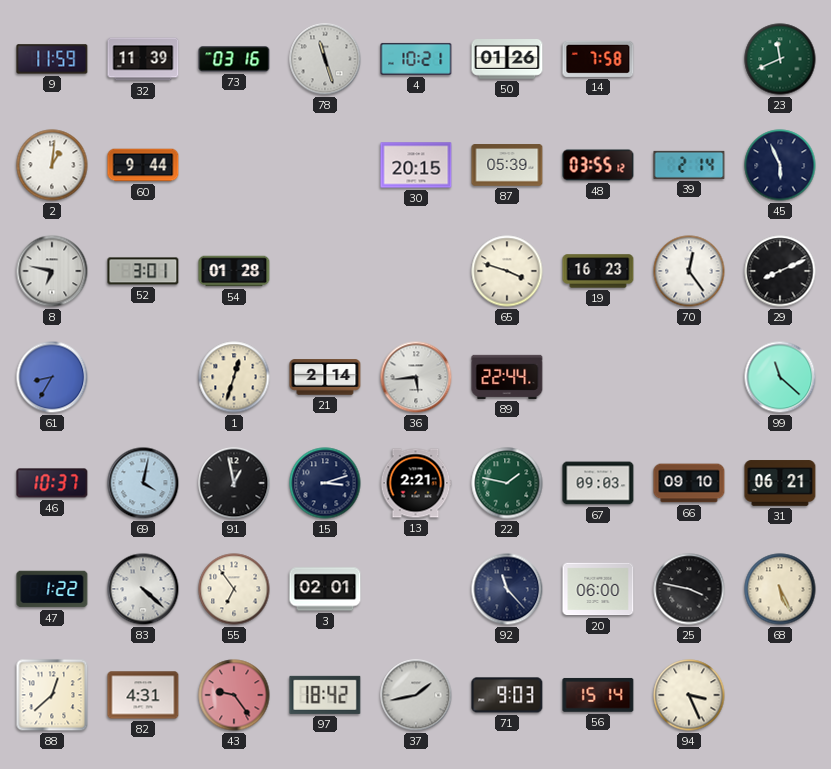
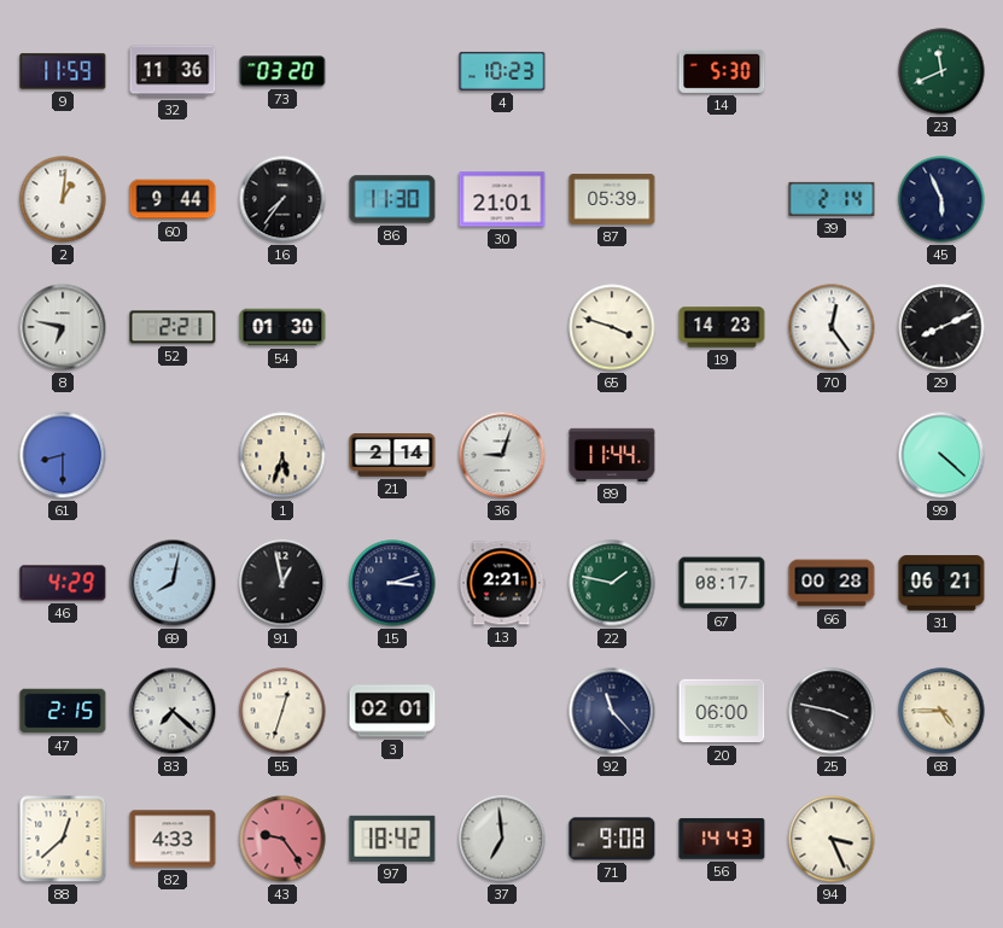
32: 11:39 -> 11:36 (173, 71)
73: 03:16 -> 03:20 (282, 71)
78: 11:27 -> none (325, 59)
4: 10:21 -> 10:23 (502, 71)
50: 01:26 -> none (507, 60)
14: 7:58 -> 5:30 (722, 71)
16: none -> 7:36 (282, 199)
86: none -> 11:30 (392, 199)
30: 20:15 -> 21:01 (502, 199)
48: 03:55 -> none (598, 165)
52: 3:01 -> 2:21 (173, 327)
54: 01:28 -> 01:30 (282, 327)
19: 16:23 -> 14:23 (722, 327)
61: 8:35 -> 8:30 (63, 455)
1: 12:33 -> 5:33 (282, 455)
36: 5:44 -> 9:03 (502, 455)
89: 22:44 -> 11:44 (612, 455)
99: 11:22 -> 4:22 (941, 455)
46: 10:37 -> 4:29 (63, 583)
69: 4:02 -> 8:02 (173, 583)
67: 09:03 -> 08:17 (722, 583)
66: 09:10 -> 00:28 (832, 583)
47: 1:22 -> 2:15 (63, 711)
83: 4:22 -> 7:22 (173, 711)
55: 6:54 -> 12:33 (282, 711)
68: 5:26 -> 4:45 (941, 711)
82: 4:31 -> 4:33 (173, 839)
37: 1:43 -> 6:59 (502, 839)
71: 9:03 -> 9:08 (612, 839)
56: 15:14 -> 14:43 (722, 839)
